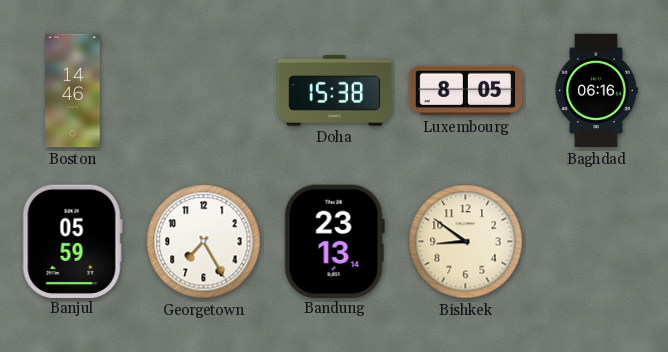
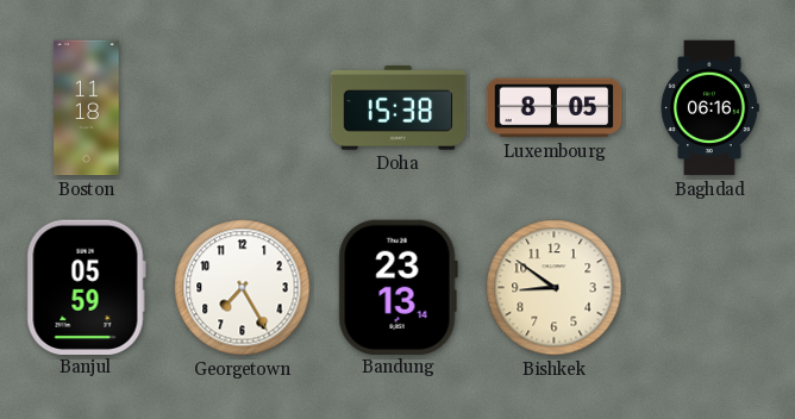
Boston: 14:46 -> 11:18 (87, 108)
